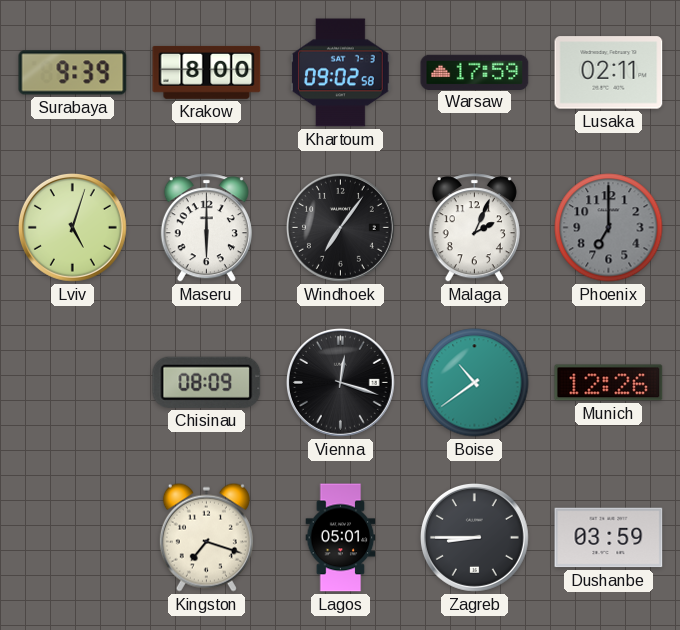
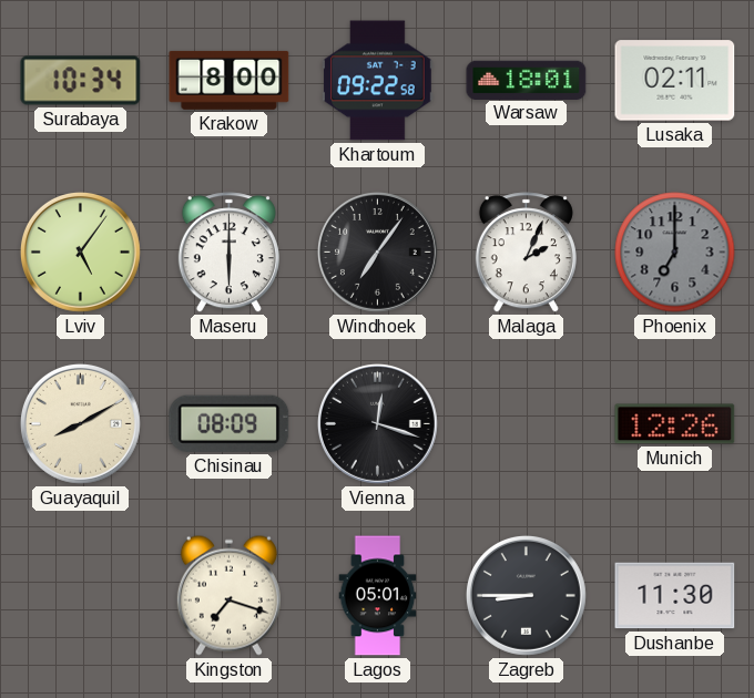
Surabaya: 9:39 -> 10:34 (81, 81)
Khartoum: 09:02 -> 09:22 (378, 81)
Warsaw: 17:59 -> 18:01 (527, 80)
Lviv: 5:03 -> 5:06 (80, 252)
Guayaquil: none -> 8:10 (80, 423)
Boise: 10:39 -> none (475, 383)
Dushanbe: 03:59 -> 11:30 (675, 596)
